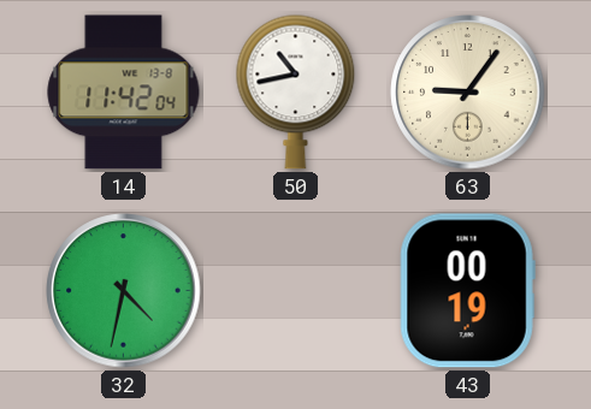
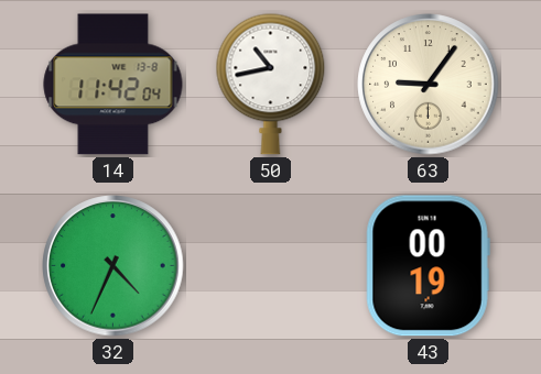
32: 4:32 -> 4:34 (113, 266)
